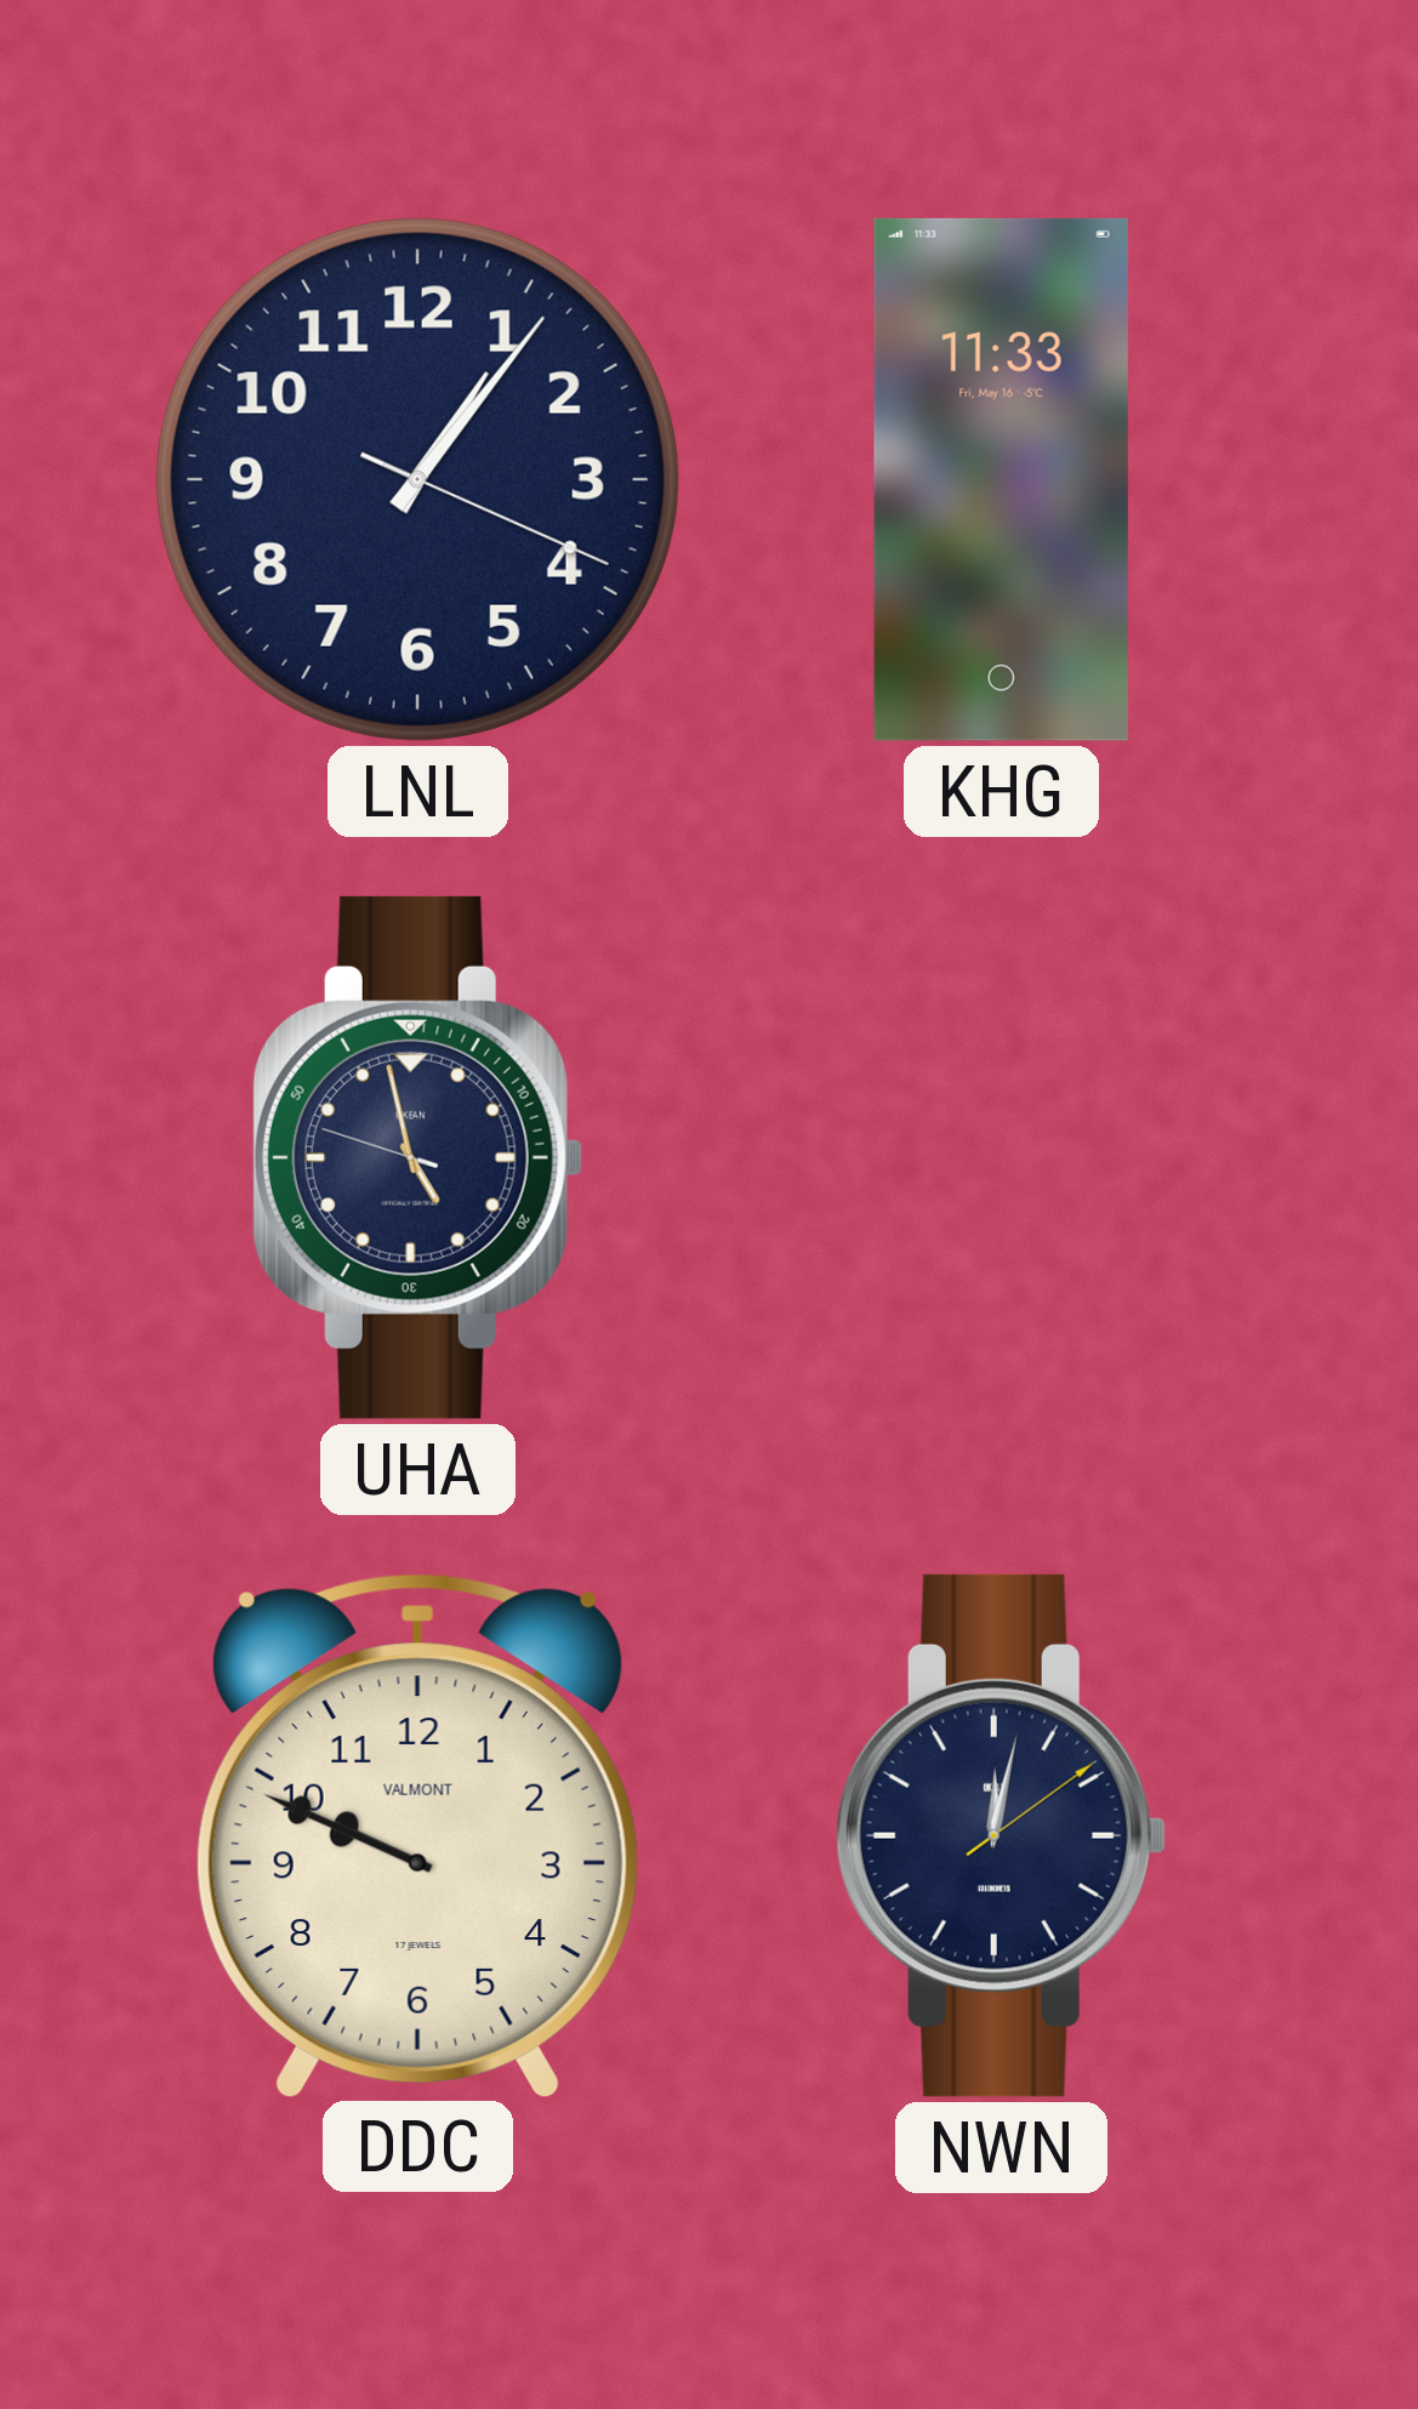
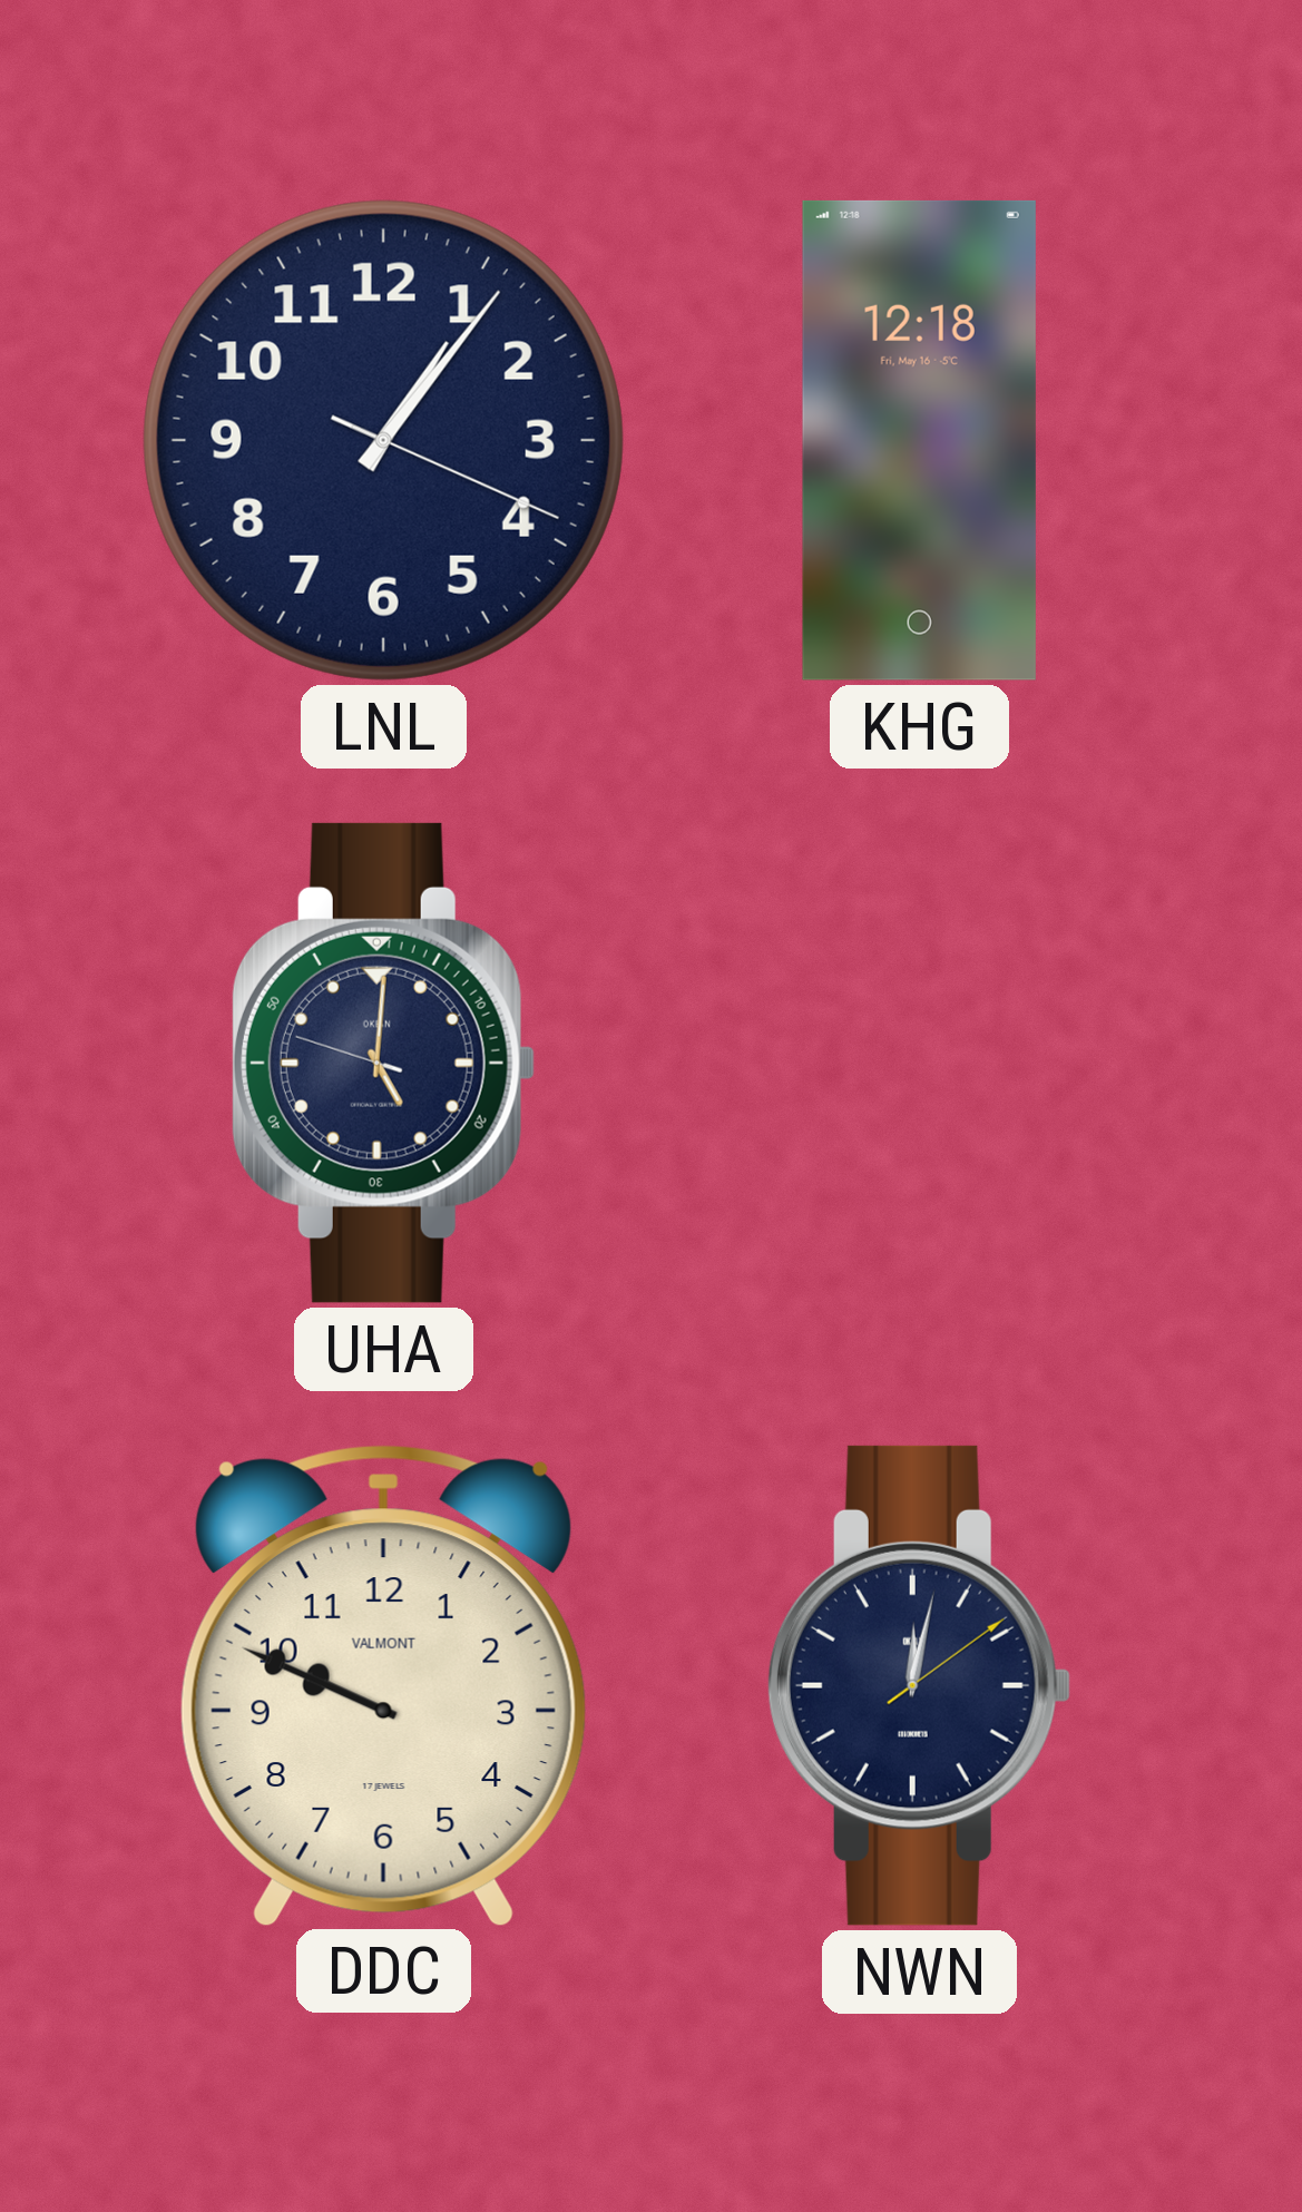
KHG: 11:33 -> 12:18 (919, 440)
UHA: 4:57 -> 5:00 (383, 1063)
